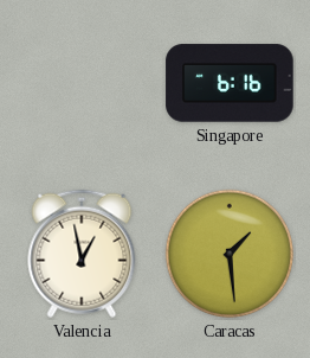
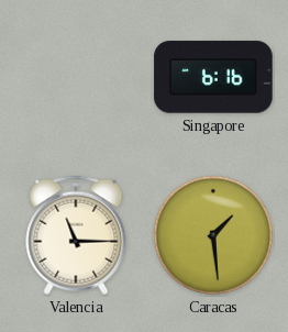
Valencia: 12:58 -> 11:15 (76, 235)
